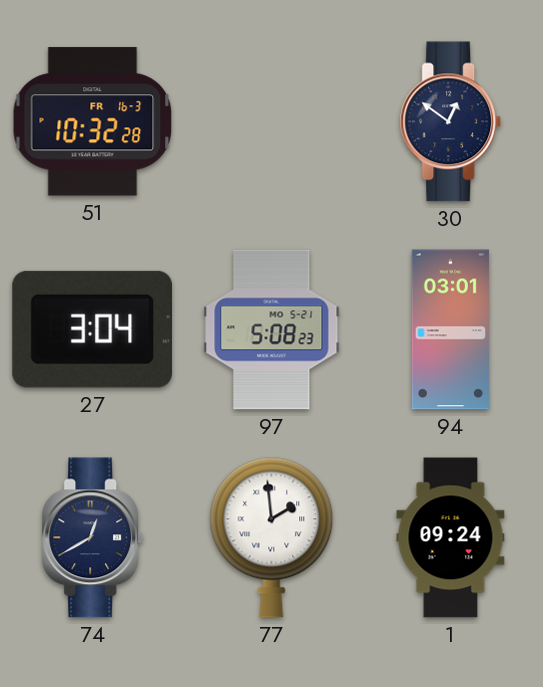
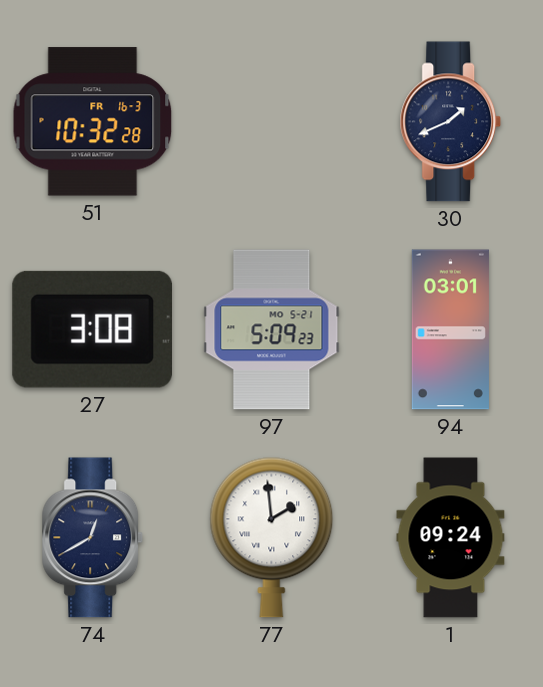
30: 12:51 -> 1:41 (451, 122)
27: 3:04 -> 3:08 (92, 329)
97: 5:08 -> 5:09 (272, 330)
